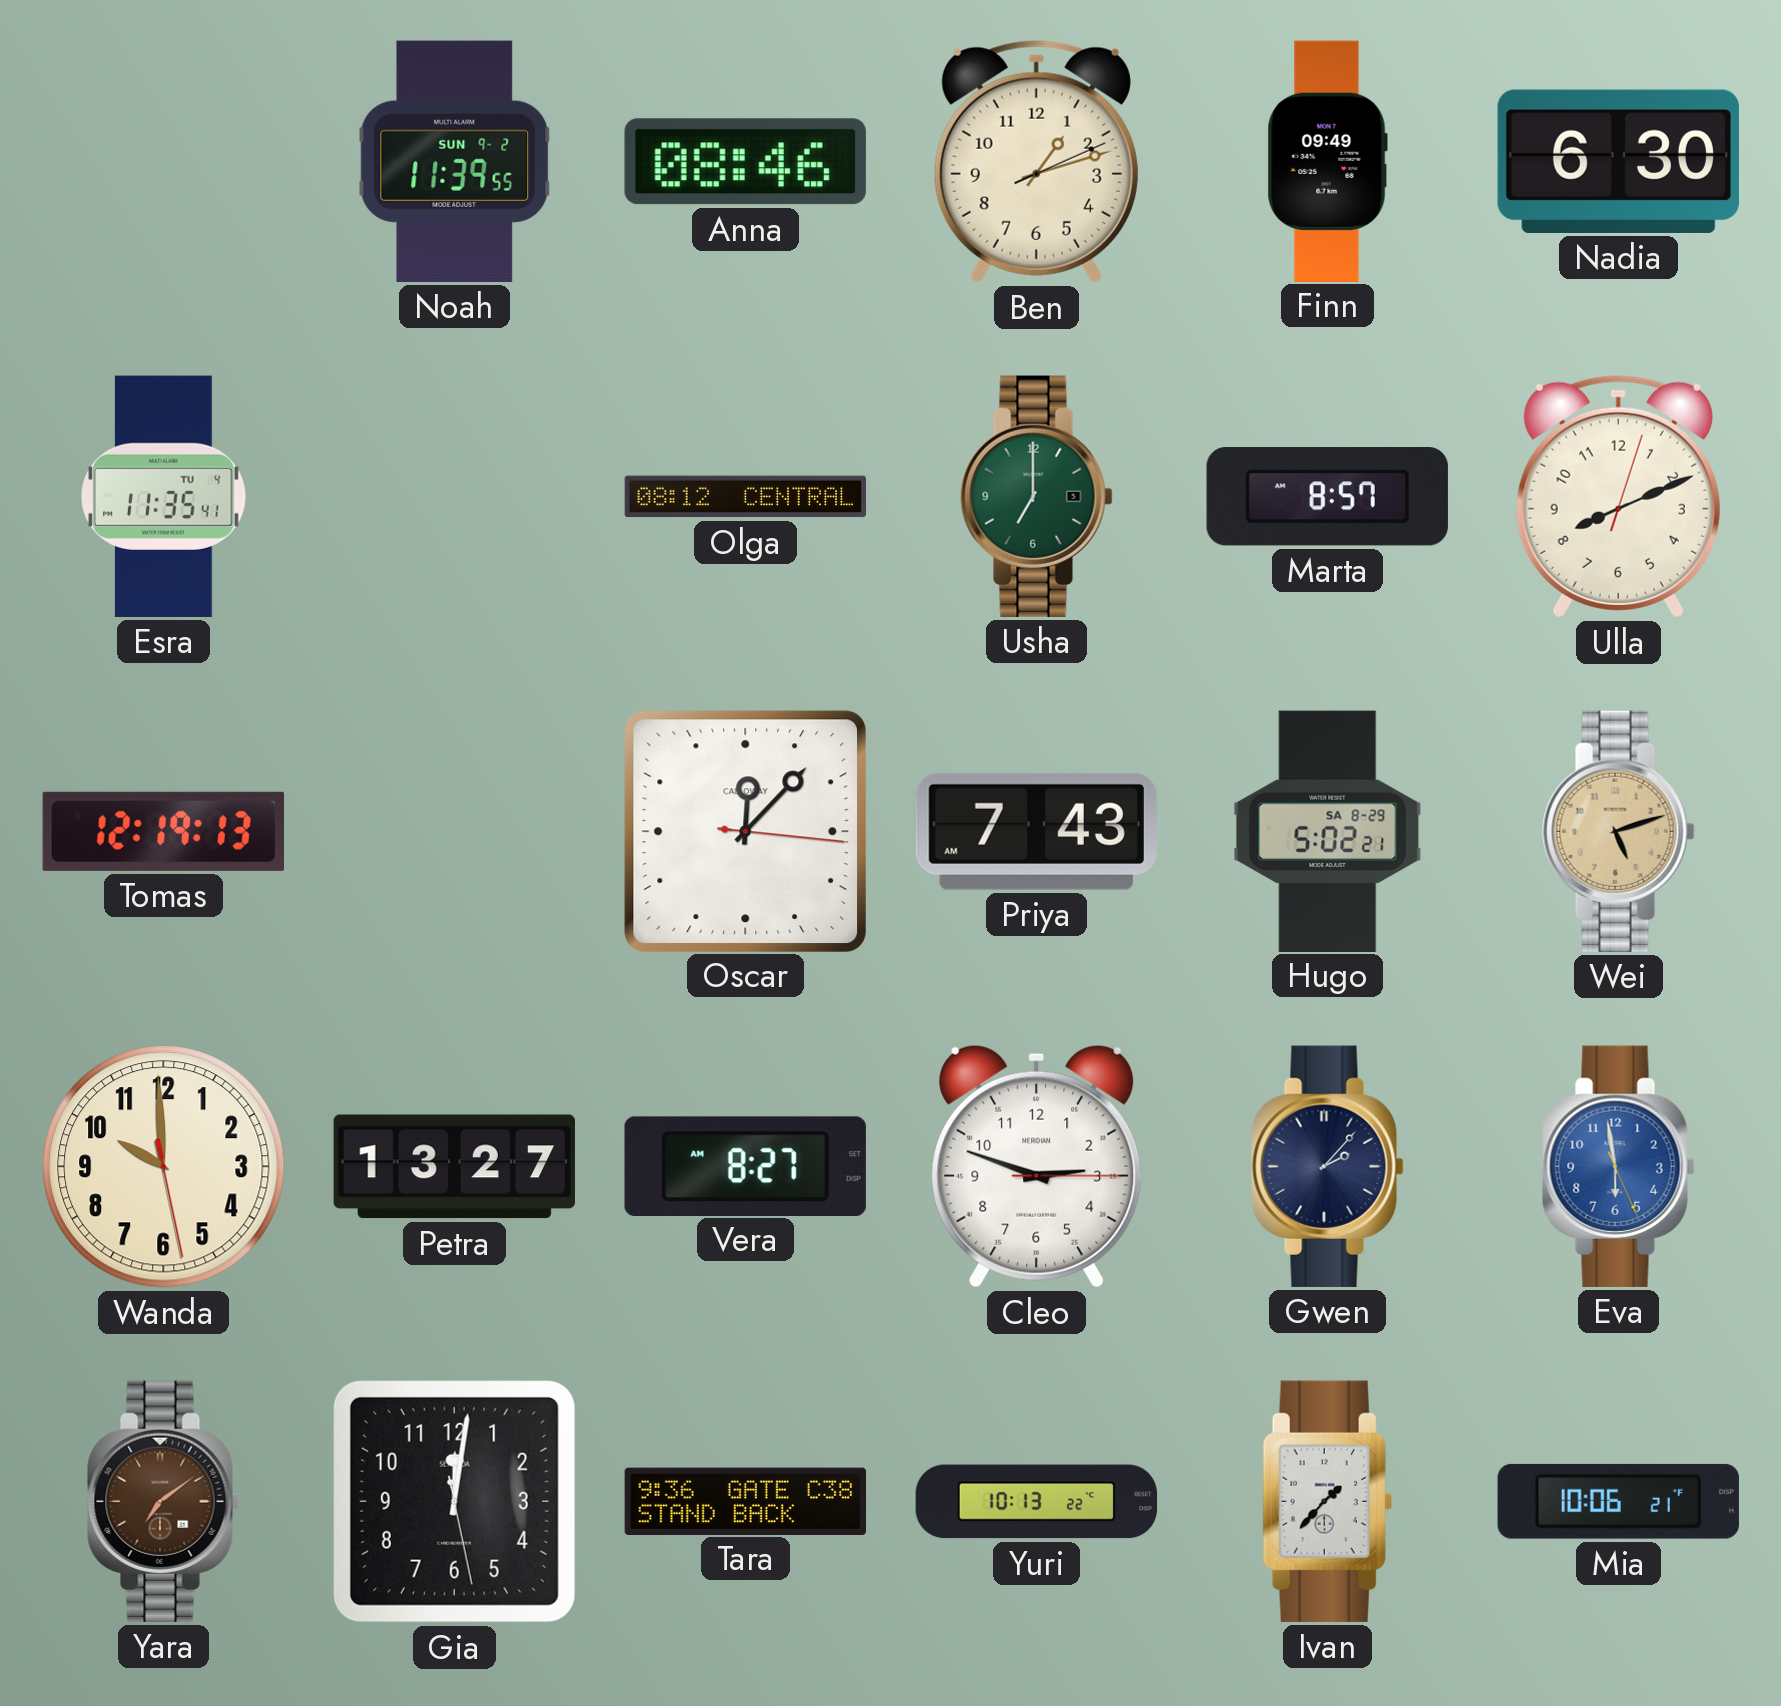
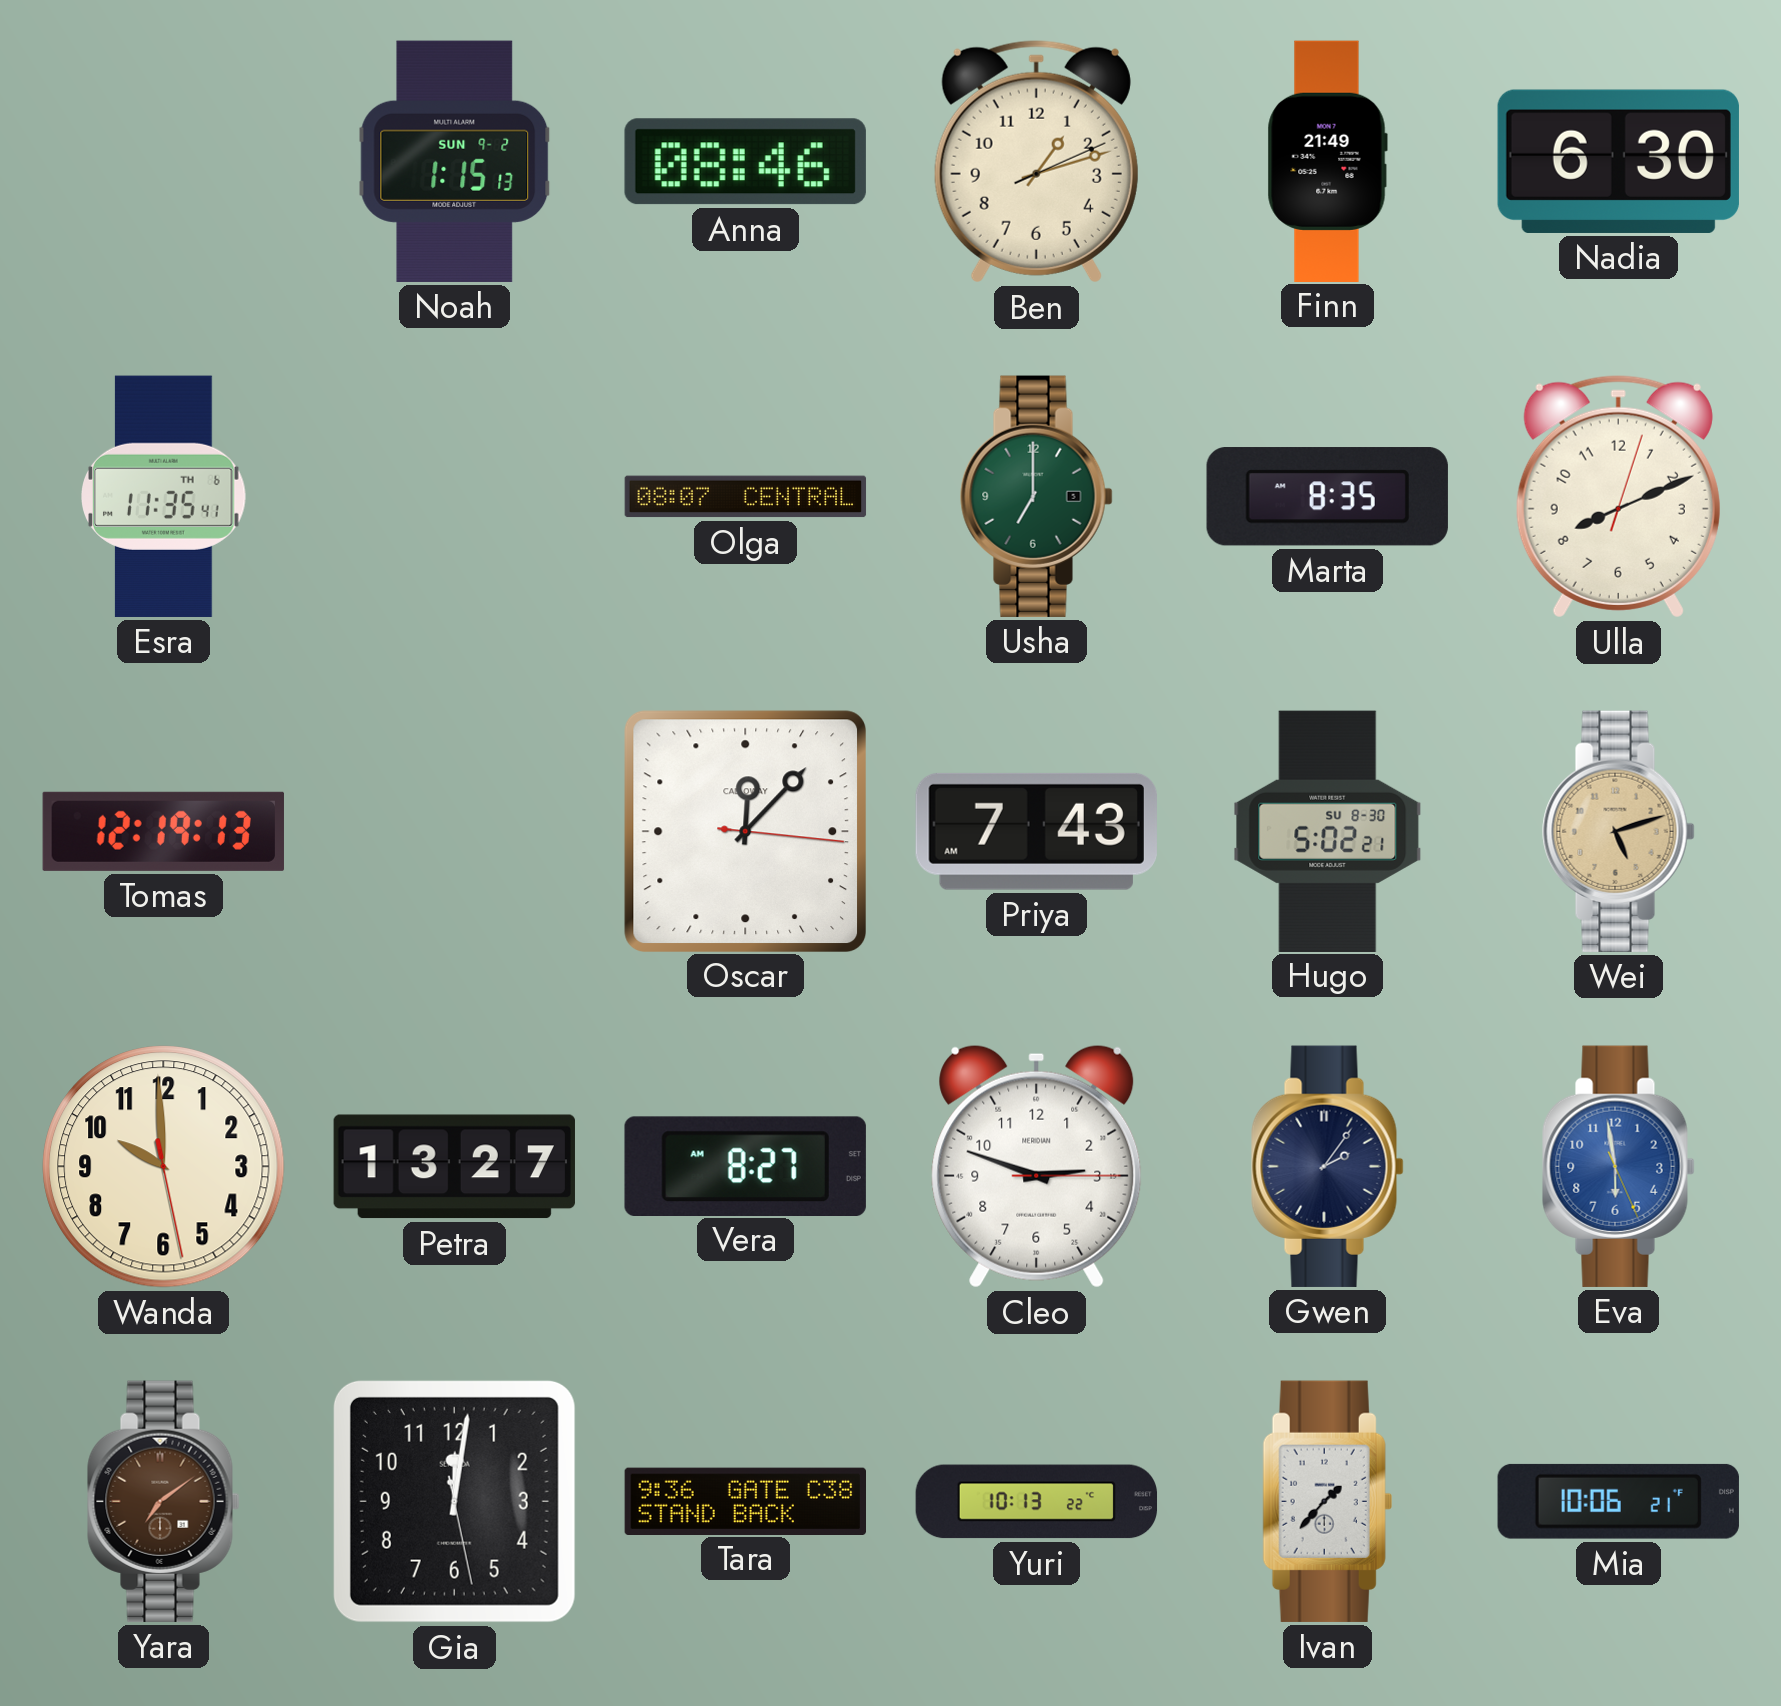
Noah: 11:39 -> 1:15 (455, 161)
Finn: 09:49 -> 21:49 (1327, 161)
Esra date: TU 4 -> TH 6 (164, 496)
Olga: 08:12 -> 08:07 (746, 497)
Marta: 8:57 -> 8:35 (1327, 497)
Hugo date: SA 8-29 -> SU 8-30 (1328, 831)
Gwen: 2:07 -> 2:06 (1328, 1166)
